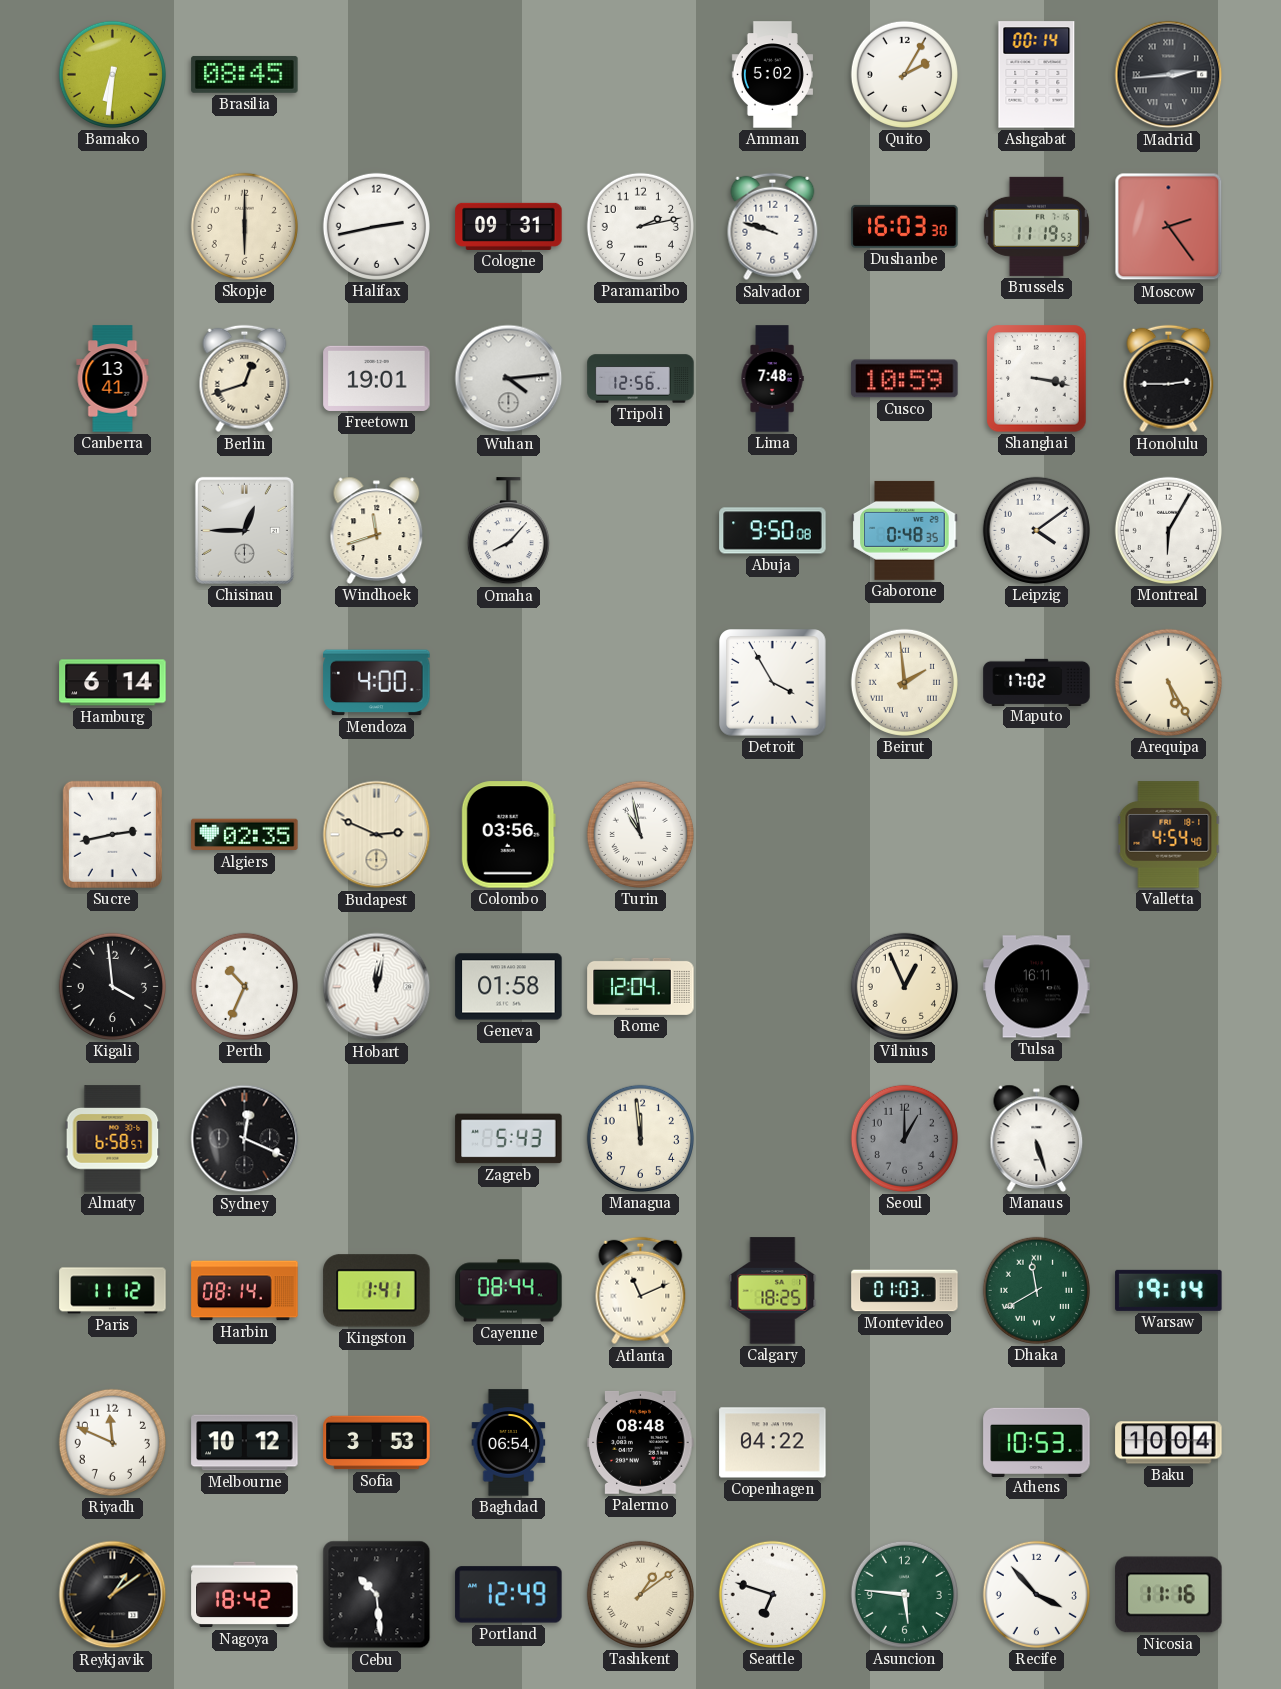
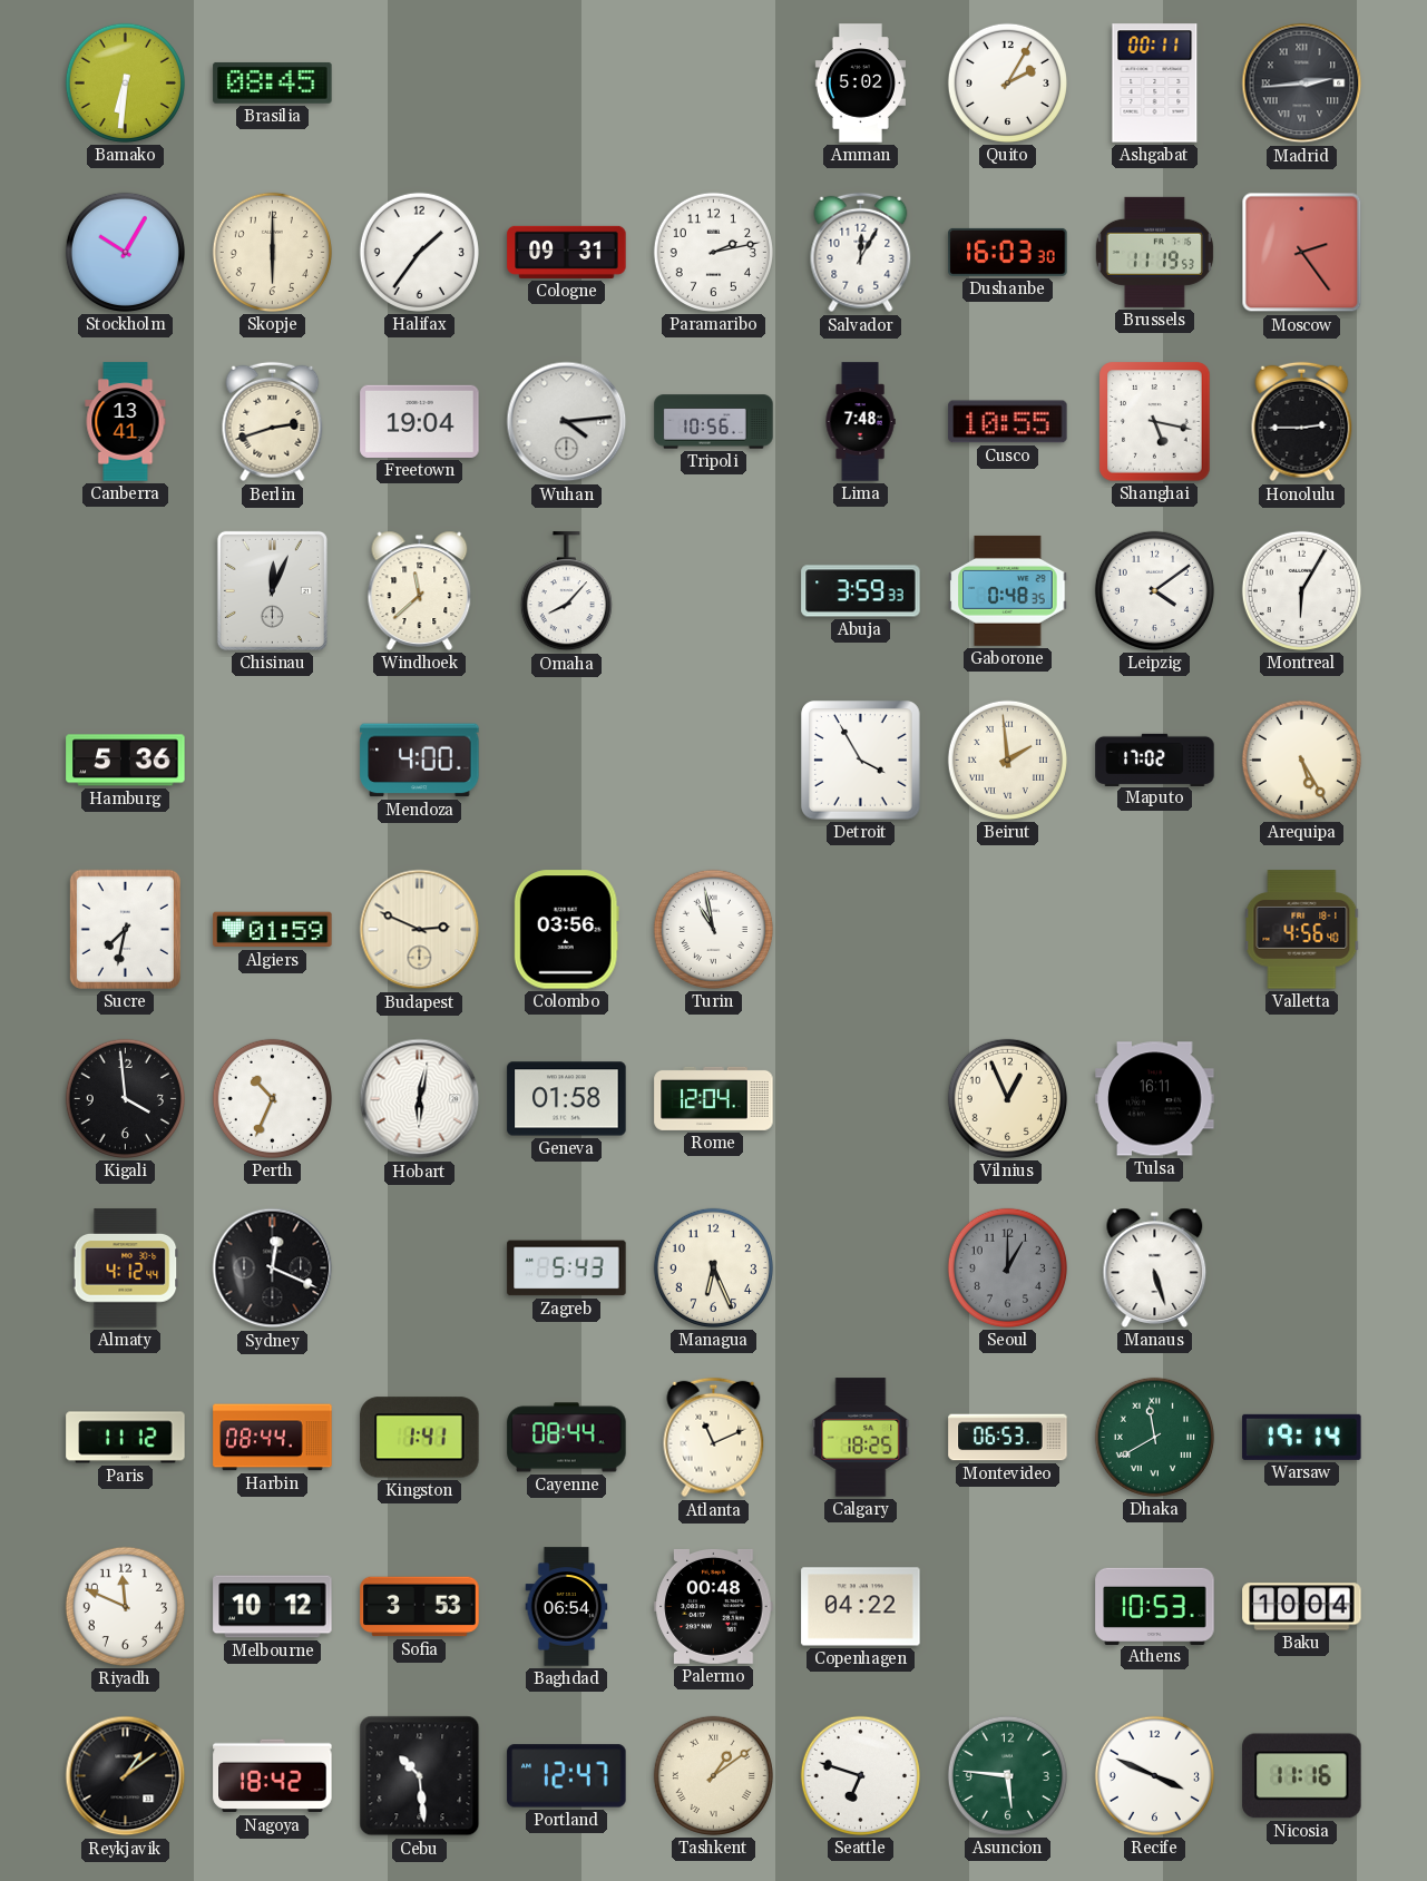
Ashgabat: 00:14 -> 00:11 (1155, 84)
Stockholm: none -> 10:05 (125, 252)
Halifax: 2:43 -> 1:36 (419, 252)
Salvador: 9:48 -> 12:05 (861, 253)
Berlin: 12:42 -> 2:42 (273, 422)
Freetown: 19:01 -> 19:04 (420, 421)
Tripoli: 12:56 -> 10:56 (714, 422)
Cusco: 10:59 -> 10:55 (1008, 422)
Shanghai: 3:17 -> 5:17 (1155, 422)
Chisinau: 12:45 -> 12:04 (272, 590)
Windhoek: 11:42 -> 11:38 (420, 590)
Abuja: 9:50 -> 3:59 (861, 591)
Hamburg: 6:14 -> 5:36 (126, 761)
Sucre: 2:43 -> 7:32 (125, 929)
Algiers: 02:35 -> 01:59 (273, 930)
Valletta: 4:54 -> 4:56 (1302, 930)
Hobart: 12:02 -> 6:02 (420, 1099)
Almaty: 6:58 -> 4:12 (126, 1268)
Managua: 11:59 -> 6:26 (713, 1267)
Harbin: 08:14 -> 08:44 (273, 1438)
Montevideo: 01:03 -> 06:53 (1008, 1438)
Palermo: 08:48 -> 00:48 (714, 1606)
Portland: 12:49 -> 12:47 (567, 1776)
Recife: 3:53 -> 3:49 (1154, 1775)
